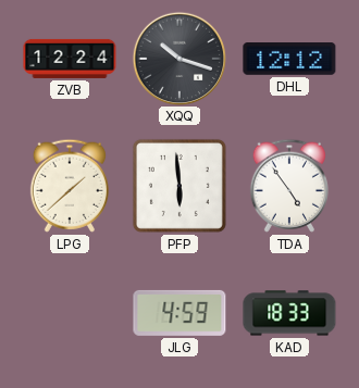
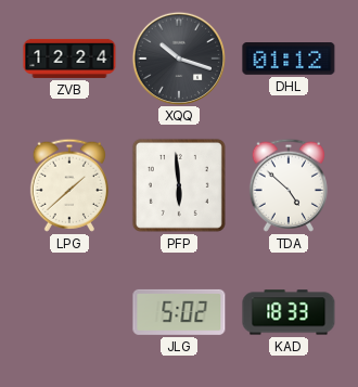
DHL: 12:12 -> 01:12 (289, 60)
TDA: 4:54 -> 4:52 (289, 185)
JLG: 4:59 -> 5:02 (179, 312)
